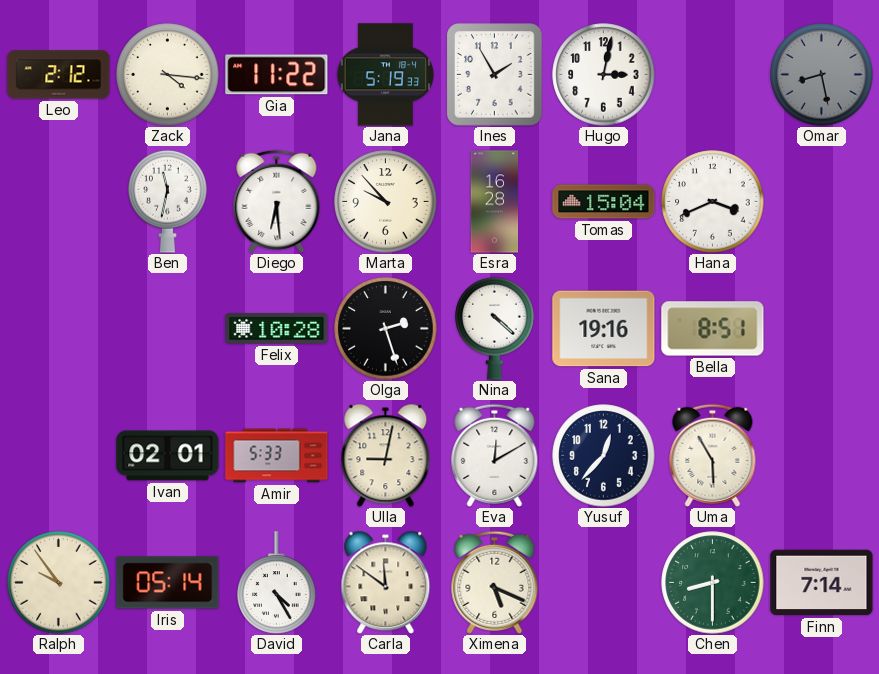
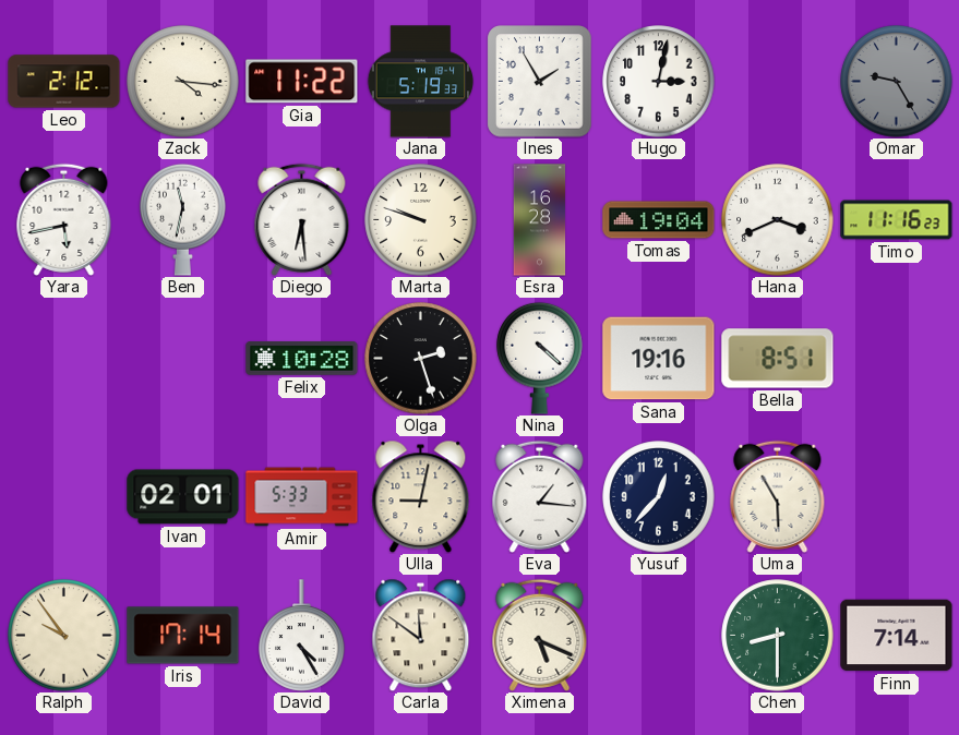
Omar: 8:28 -> 9:25 (897, 82)
Yara: none -> 5:43 (64, 219)
Marta: 9:53 -> 9:48 (421, 220)
Tomas: 15:04 -> 19:04 (659, 220)
Timo: none -> 11:16 (897, 220)
Eva: 12:10 -> 1:16 (540, 496)
Iris: 05:14 -> 17:14 (183, 636)
